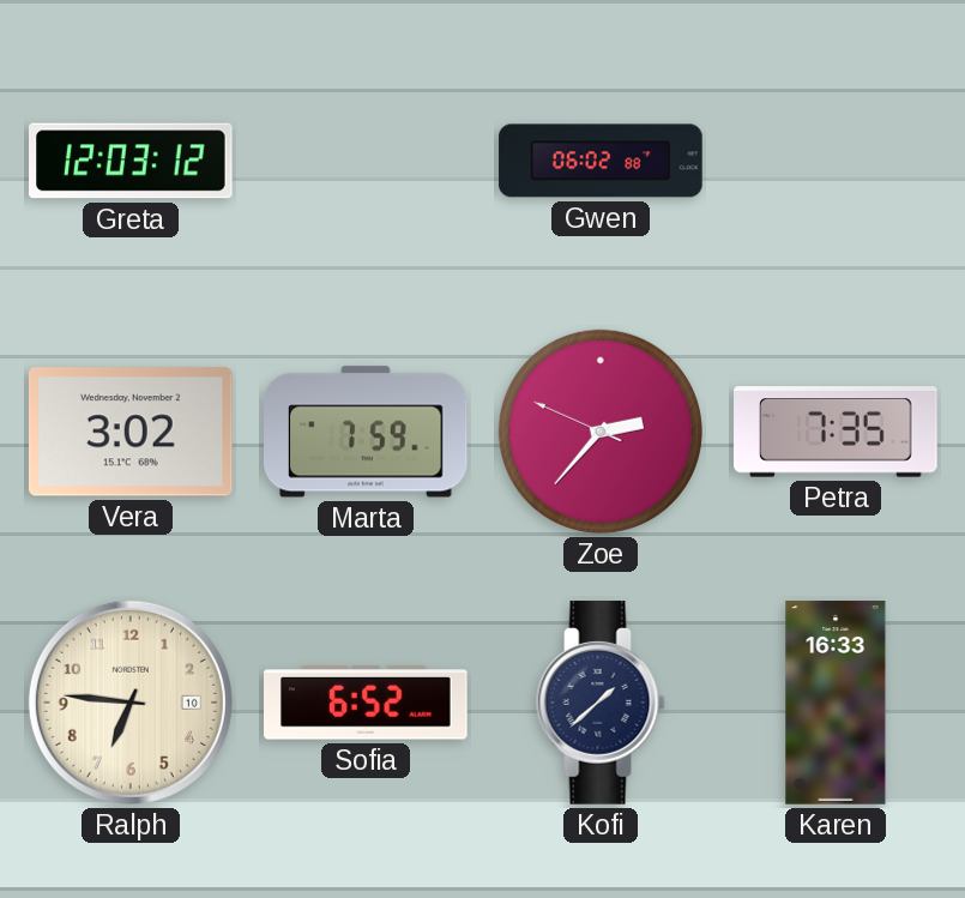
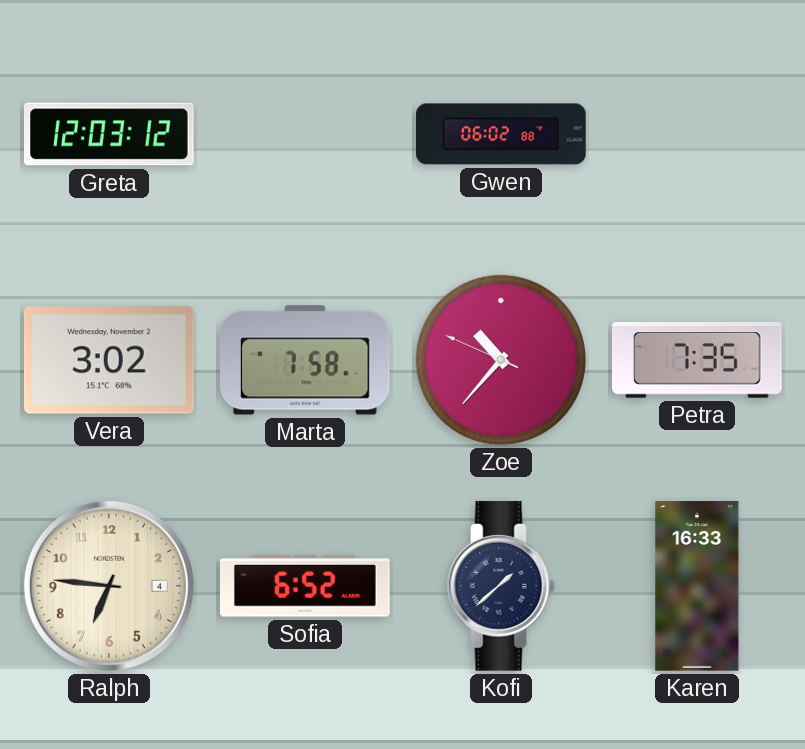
Marta: 7:59 -> 7:58 (306, 360)
Zoe: 2:36 -> 10:36 (501, 360)
Ralph date: 10 -> 4 (109, 586)
